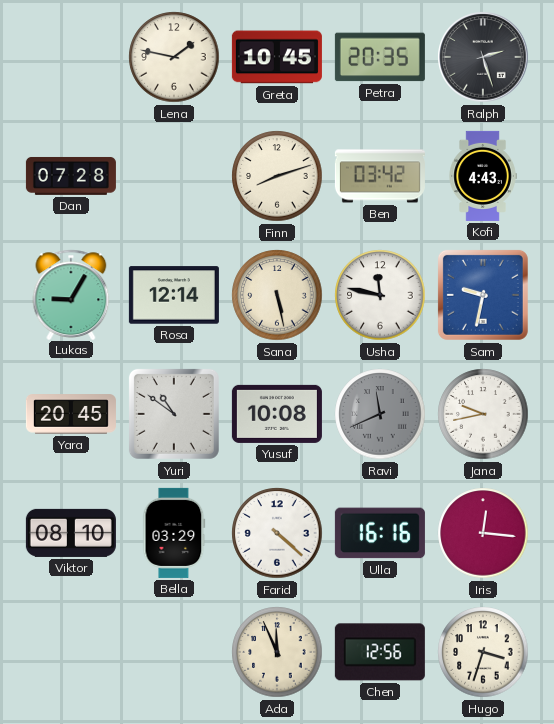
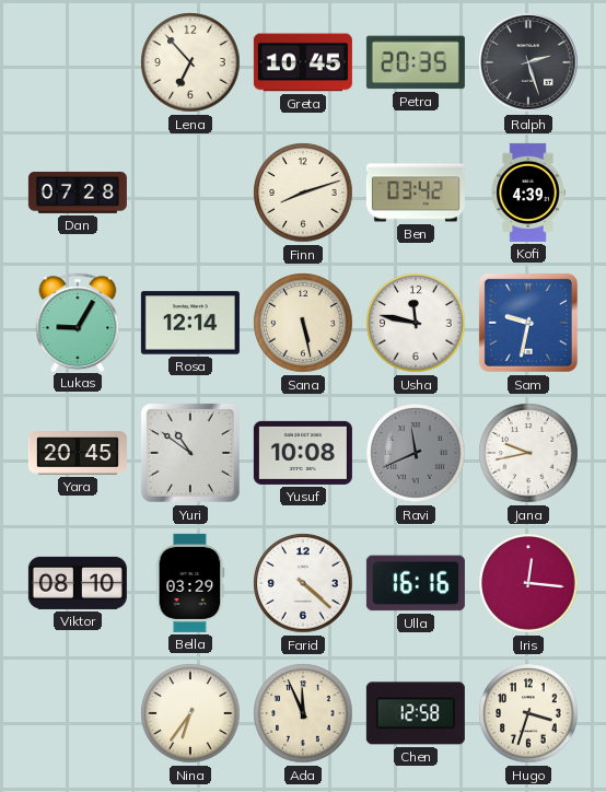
Lena: 1:47 -> 6:53 (190, 62)
Kofi: 4:43 -> 4:39 (528, 193)
Nina: none -> 6:36 (190, 713)
Chen: 12:56 -> 12:58 (416, 713)
